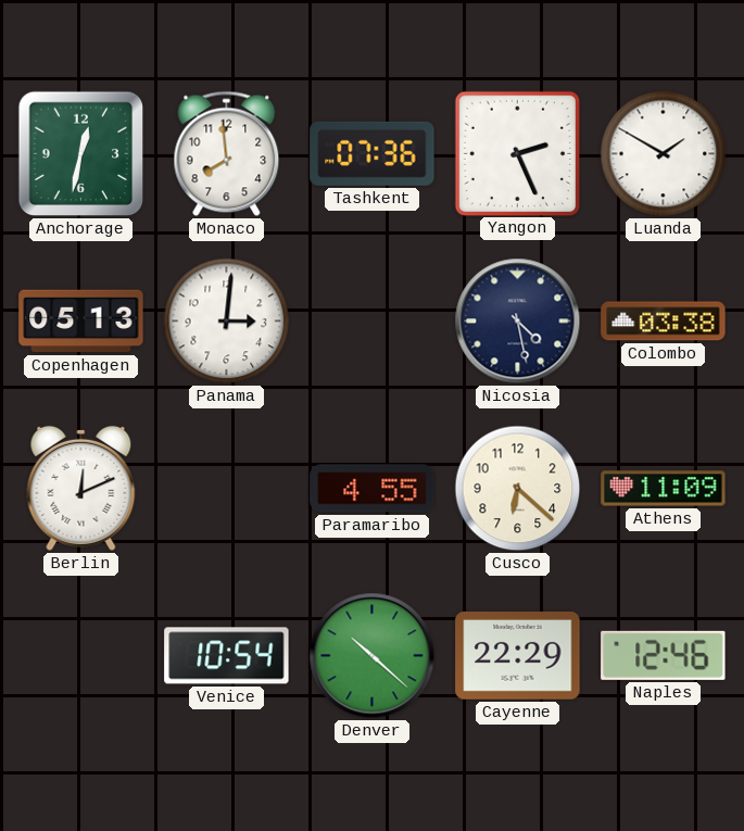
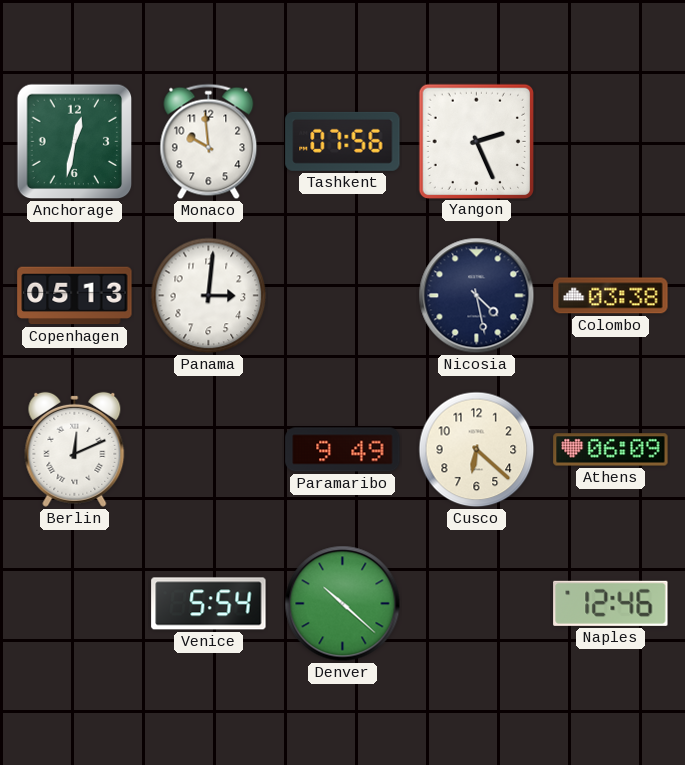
Monaco: 7:59 -> 9:59 (209, 142)
Tashkent: 07:36 -> 07:56 (343, 141)
Luanda: 1:50 -> none (664, 154)
Paramaribo: 4:55 -> 9:49 (343, 450)
Athens: 11:09 -> 06:09 (611, 450)
Venice: 10:54 -> 5:54 (209, 604)
Cayenne: 22:29 -> none (518, 656)
